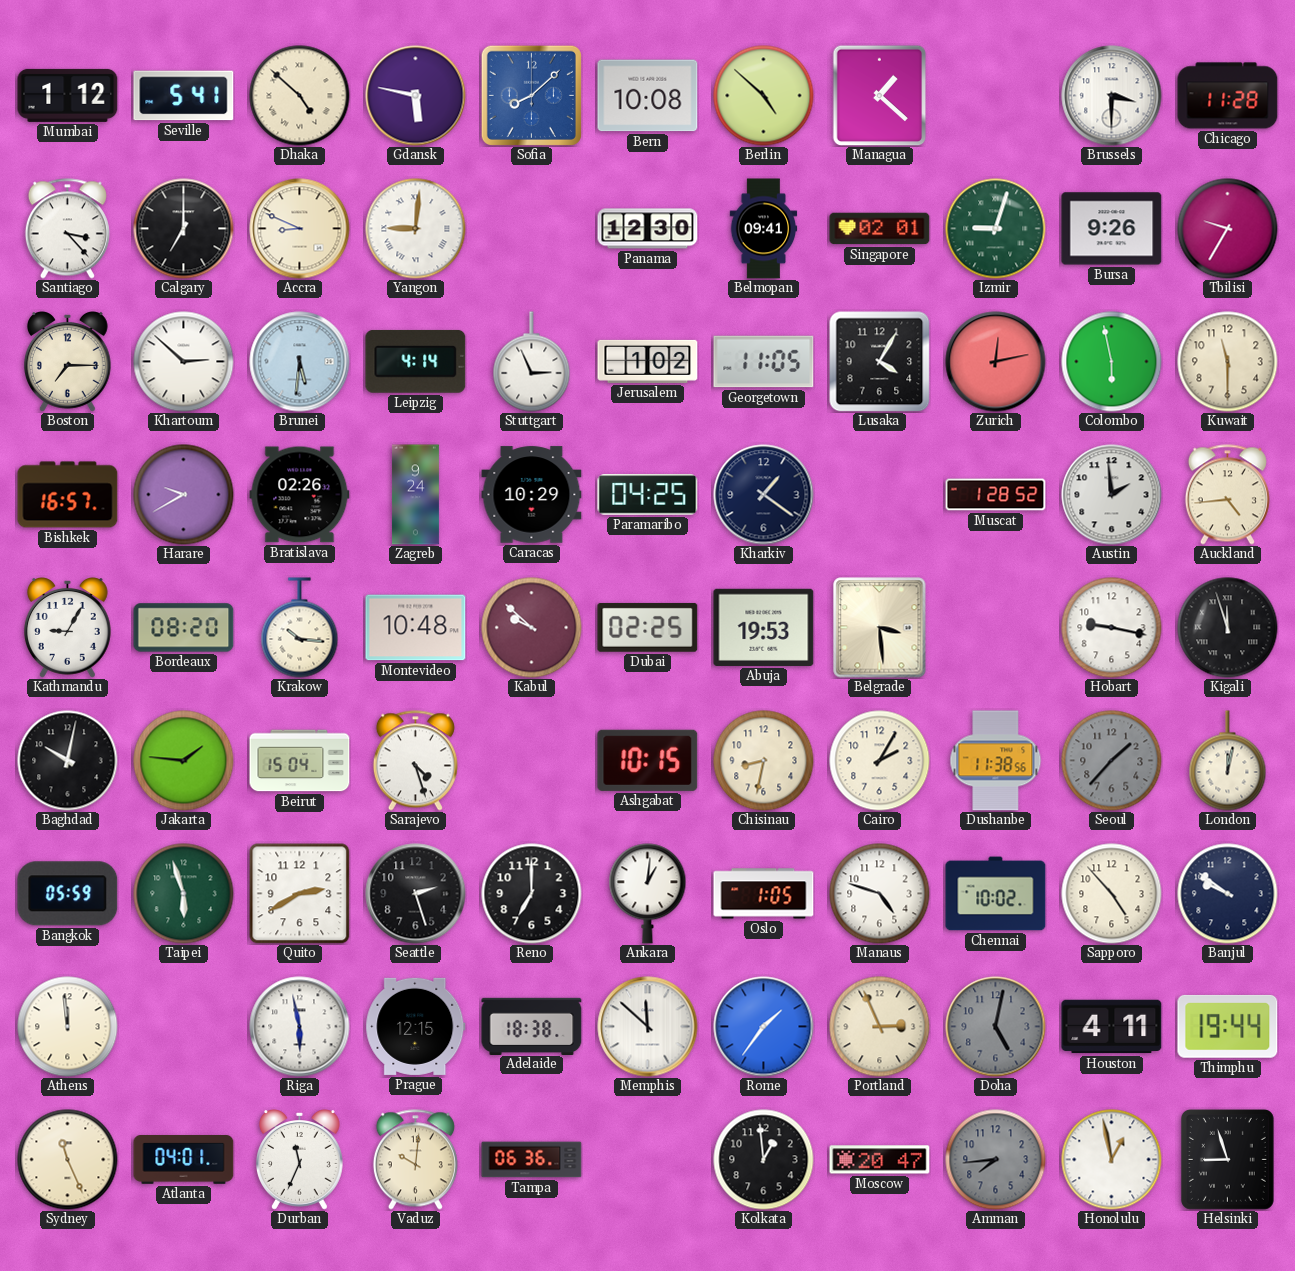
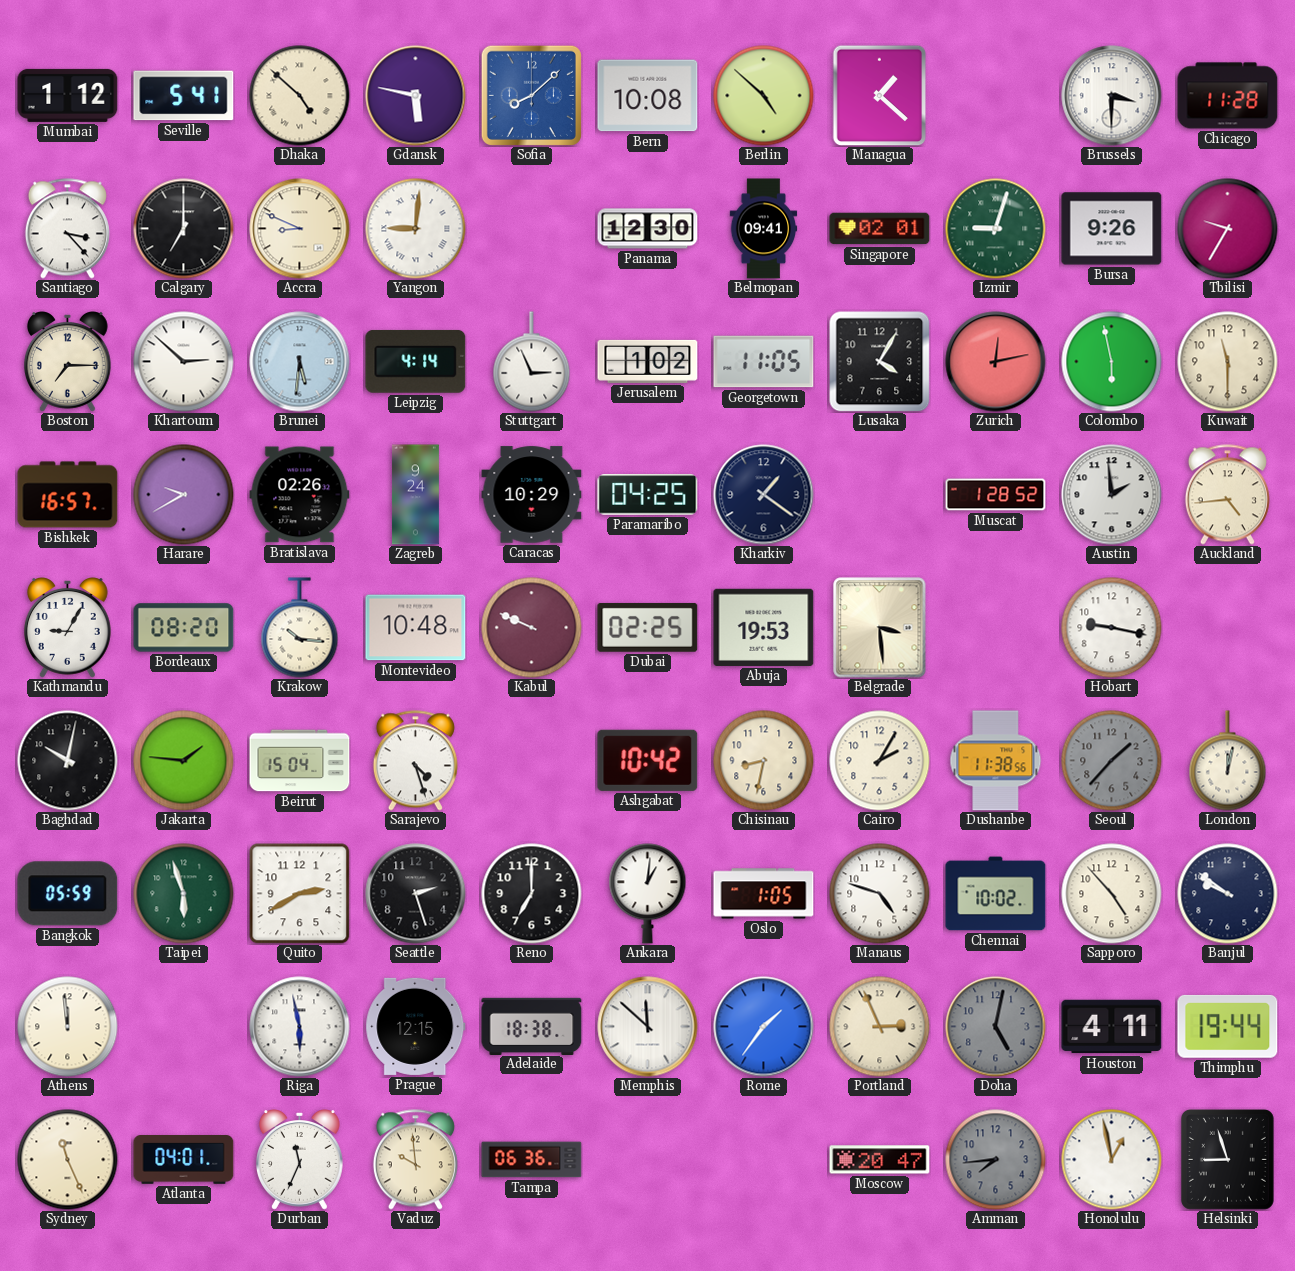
Kabul: 9:52 -> 9:49 (532, 628)
Kigali: 11:57 -> none (1228, 628)
Ashgabat: 10:15 -> 10:42 (648, 760)
Vaduz: 10:01 -> 9:59 (415, 1160)
Kolkata: 12:59 -> none (764, 1160)
